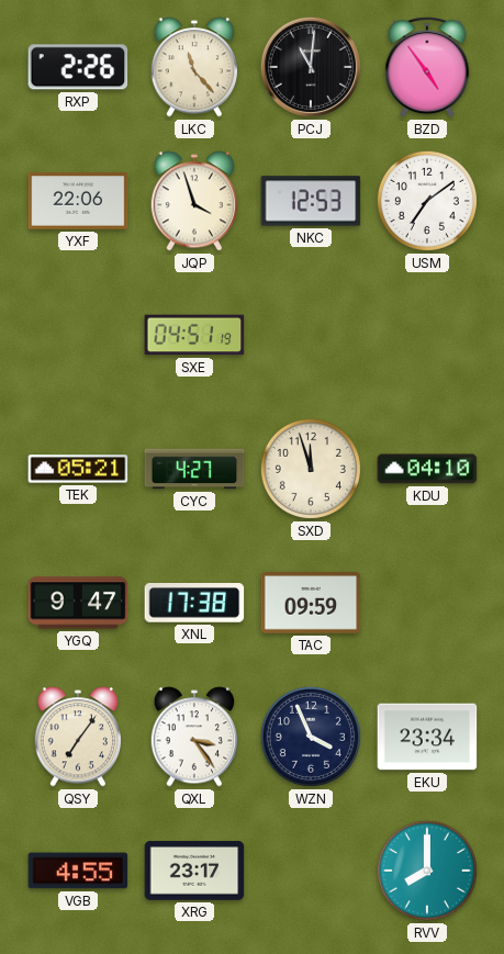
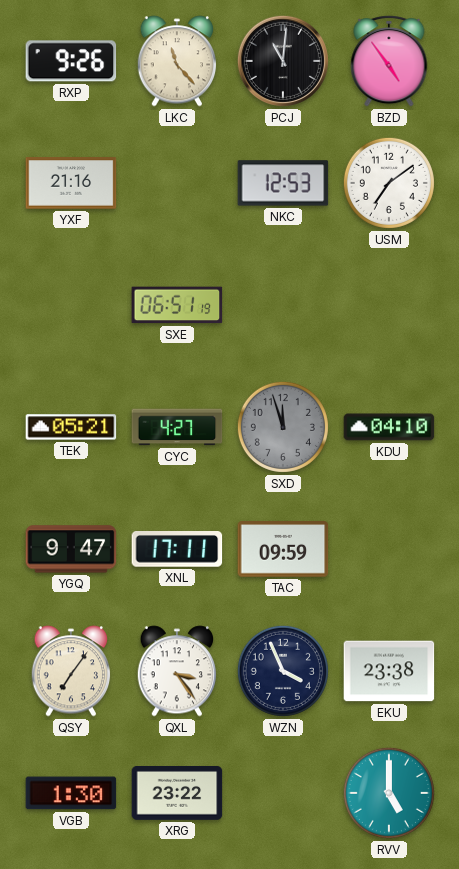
RXP: 2:26 -> 9:26 (71, 61)
YXF: 22:06 -> 21:16 (71, 183)
JQP: 3:57 -> none (194, 201)
SXE: 04:51 -> 06:51 (177, 305)
SXD dial: cream -> grey (283, 427)
XNL: 17:38 -> 17:11 (177, 549)
EKU: 23:34 -> 23:38 (389, 671)
VGB: 4:55 -> 1:30 (71, 793)
XRG: 23:17 -> 23:22 (177, 794)
RVV: 8:00 -> 5:00 (389, 793)
